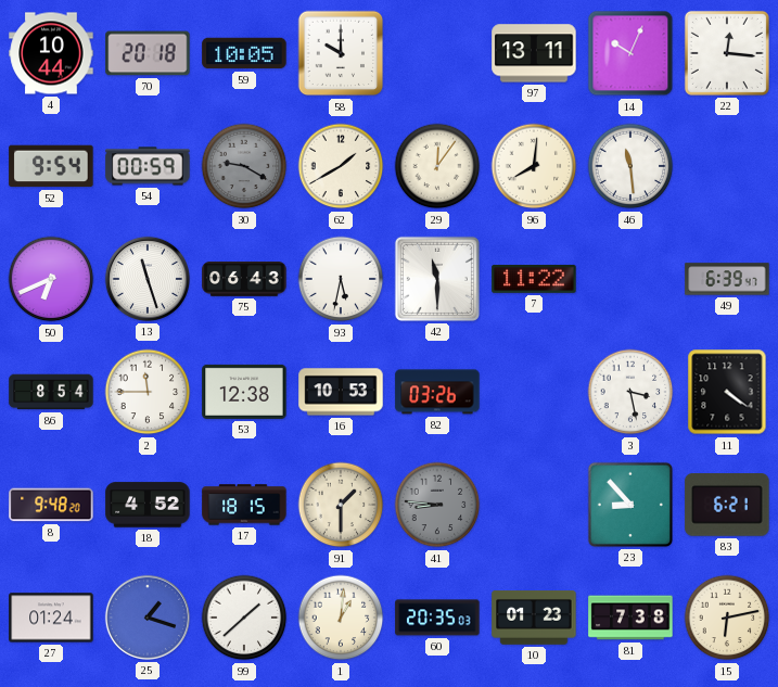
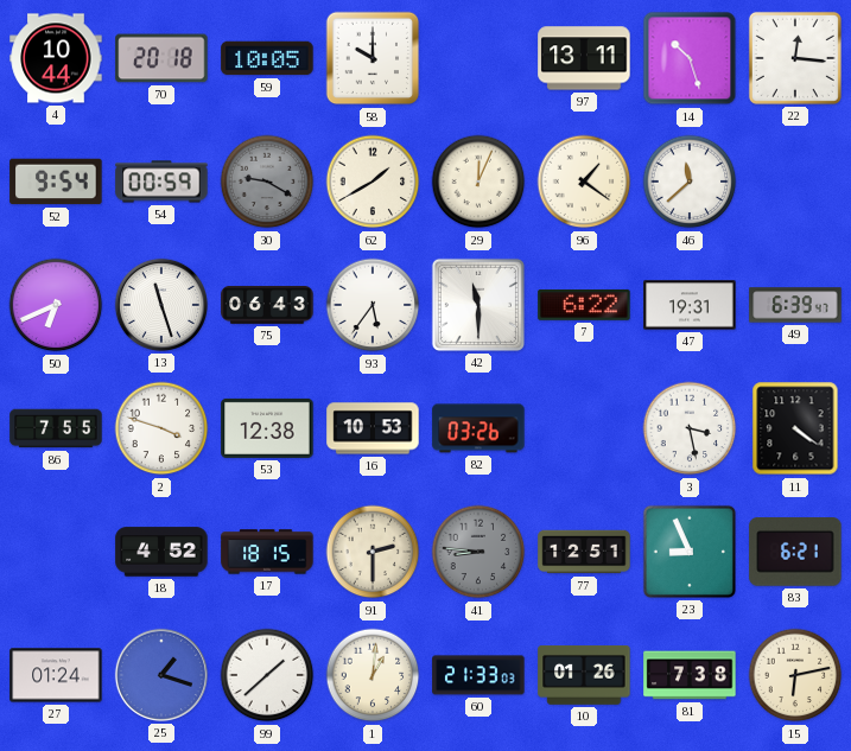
14: 10:04 -> 10:27 (690, 58)
29: 12:06 -> 12:04 (478, 182)
96: 8:01 -> 1:21 (584, 182)
46: 11:29 -> 11:38 (690, 182)
93: 5:32 -> 5:36 (373, 305)
7: 11:22 -> 6:22 (584, 305)
47: none -> 19:31 (690, 305)
86: 8:54 -> 7:55 (56, 428)
2: 11:45 -> 3:48 (161, 428)
8: 9:48 -> none (51, 505)
91: 1:30 -> 2:30 (373, 552)
77: none -> 12:51 (584, 552)
23: 8:53 -> 8:56 (690, 552)
60: 20:35 -> 21:33 (478, 675)
10: 01:23 -> 01:26 (584, 676)
